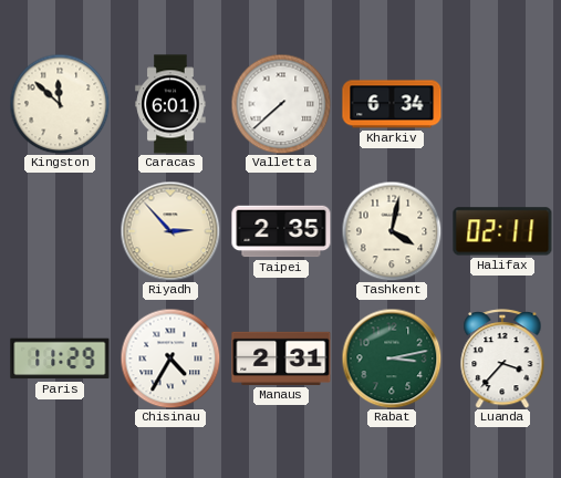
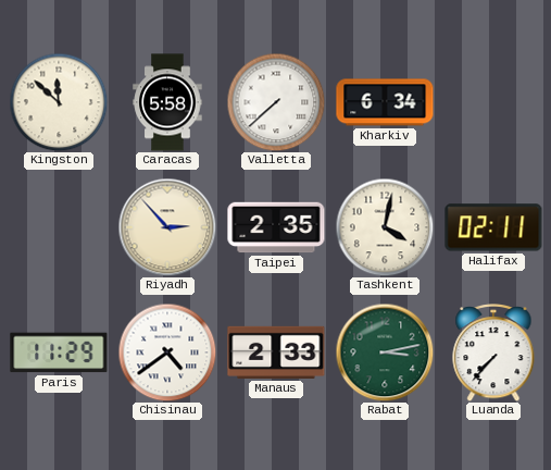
Caracas: 6:01 -> 5:58 (167, 102)
Chisinau: 4:35 -> 4:39 (167, 352)
Manaus: 2:31 -> 2:33 (276, 352)
Luanda: 3:37 -> 7:37 (493, 354)
